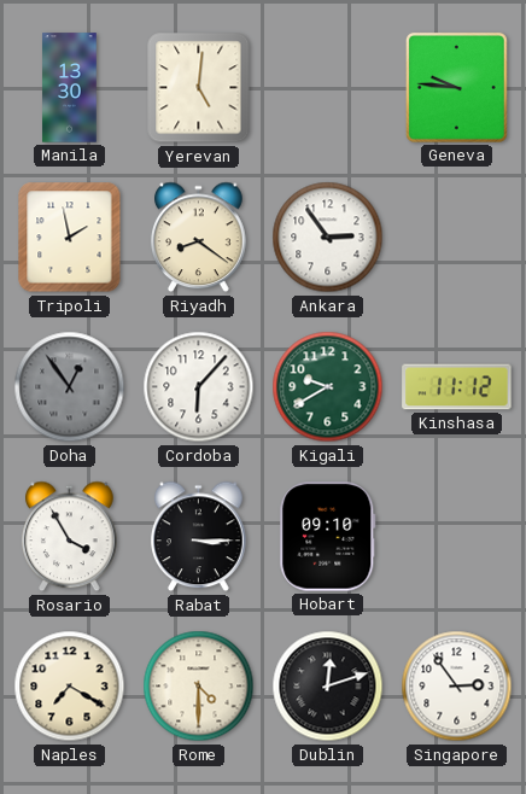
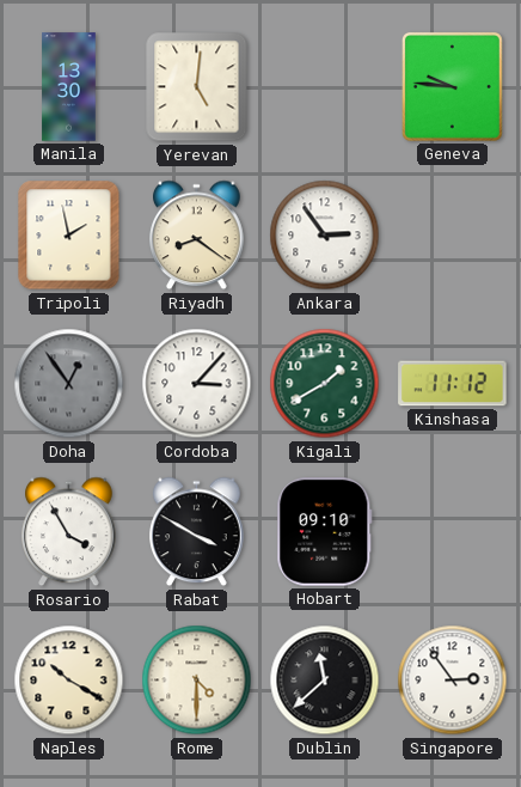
Cordoba: 6:07 -> 3:07 (197, 384)
Kigali: 9:40 -> 1:40 (325, 384)
Rabat: 3:15 -> 3:50 (197, 532)
Naples: 7:20 -> 10:20 (69, 681)
Dublin: 12:12 -> 11:38 (325, 681)
